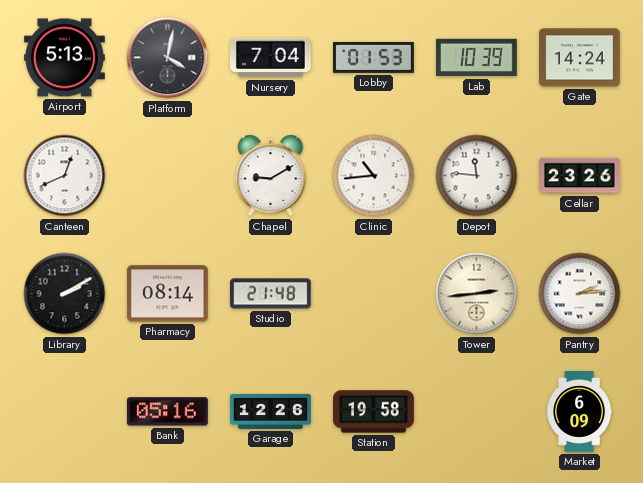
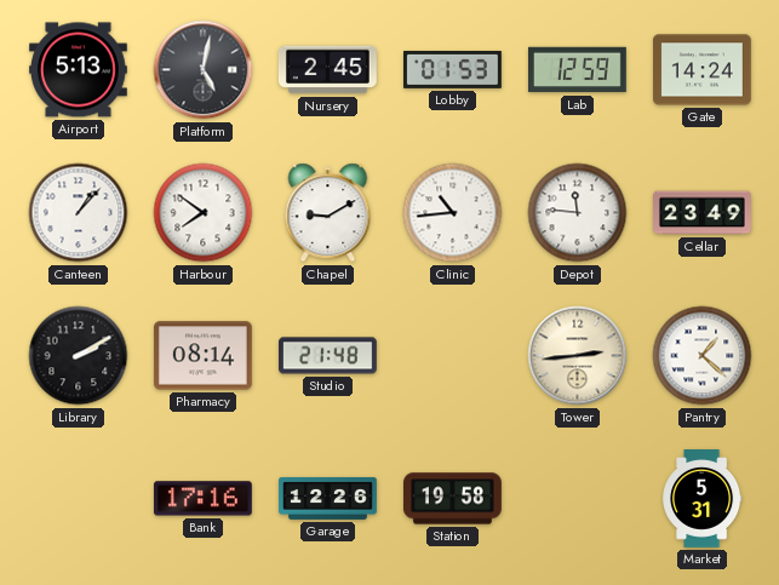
Platform: 4:02 -> 5:02 (204, 70)
Nursery: 7:04 -> 2:45 (327, 70)
Lab: 10:39 -> 12:59 (578, 70)
Canteen: 12:41 -> 1:07 (79, 213)
Harbour: none -> 7:51 (204, 213)
Cellar: 23:26 -> 23:49 (703, 213)
Pantry: 2:14 -> 1:22 (703, 356)
Bank: 05:16 -> 17:16 (202, 499)
Market: 6:09 -> 5:31 (703, 499)
